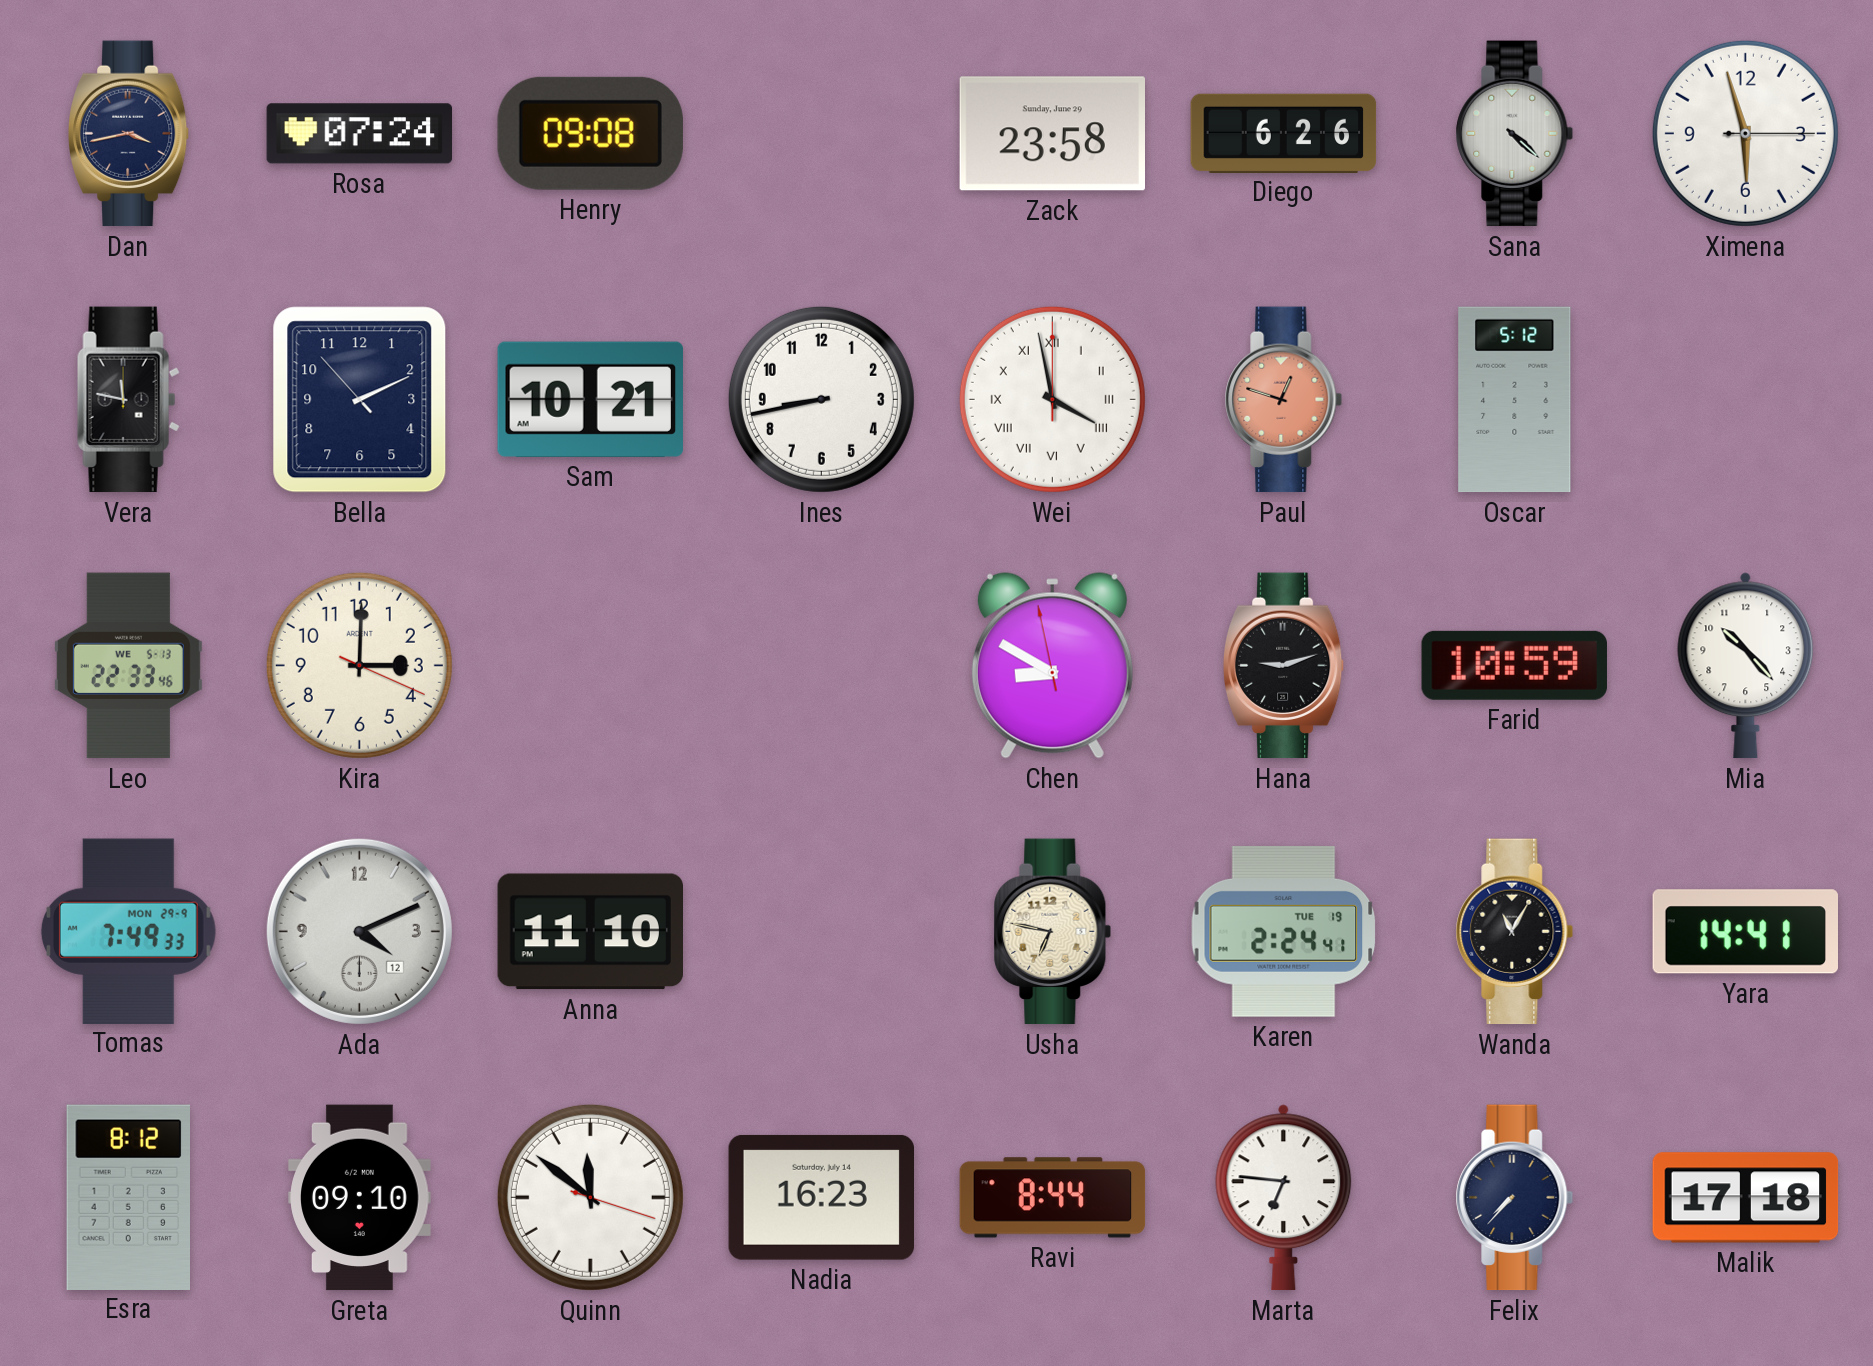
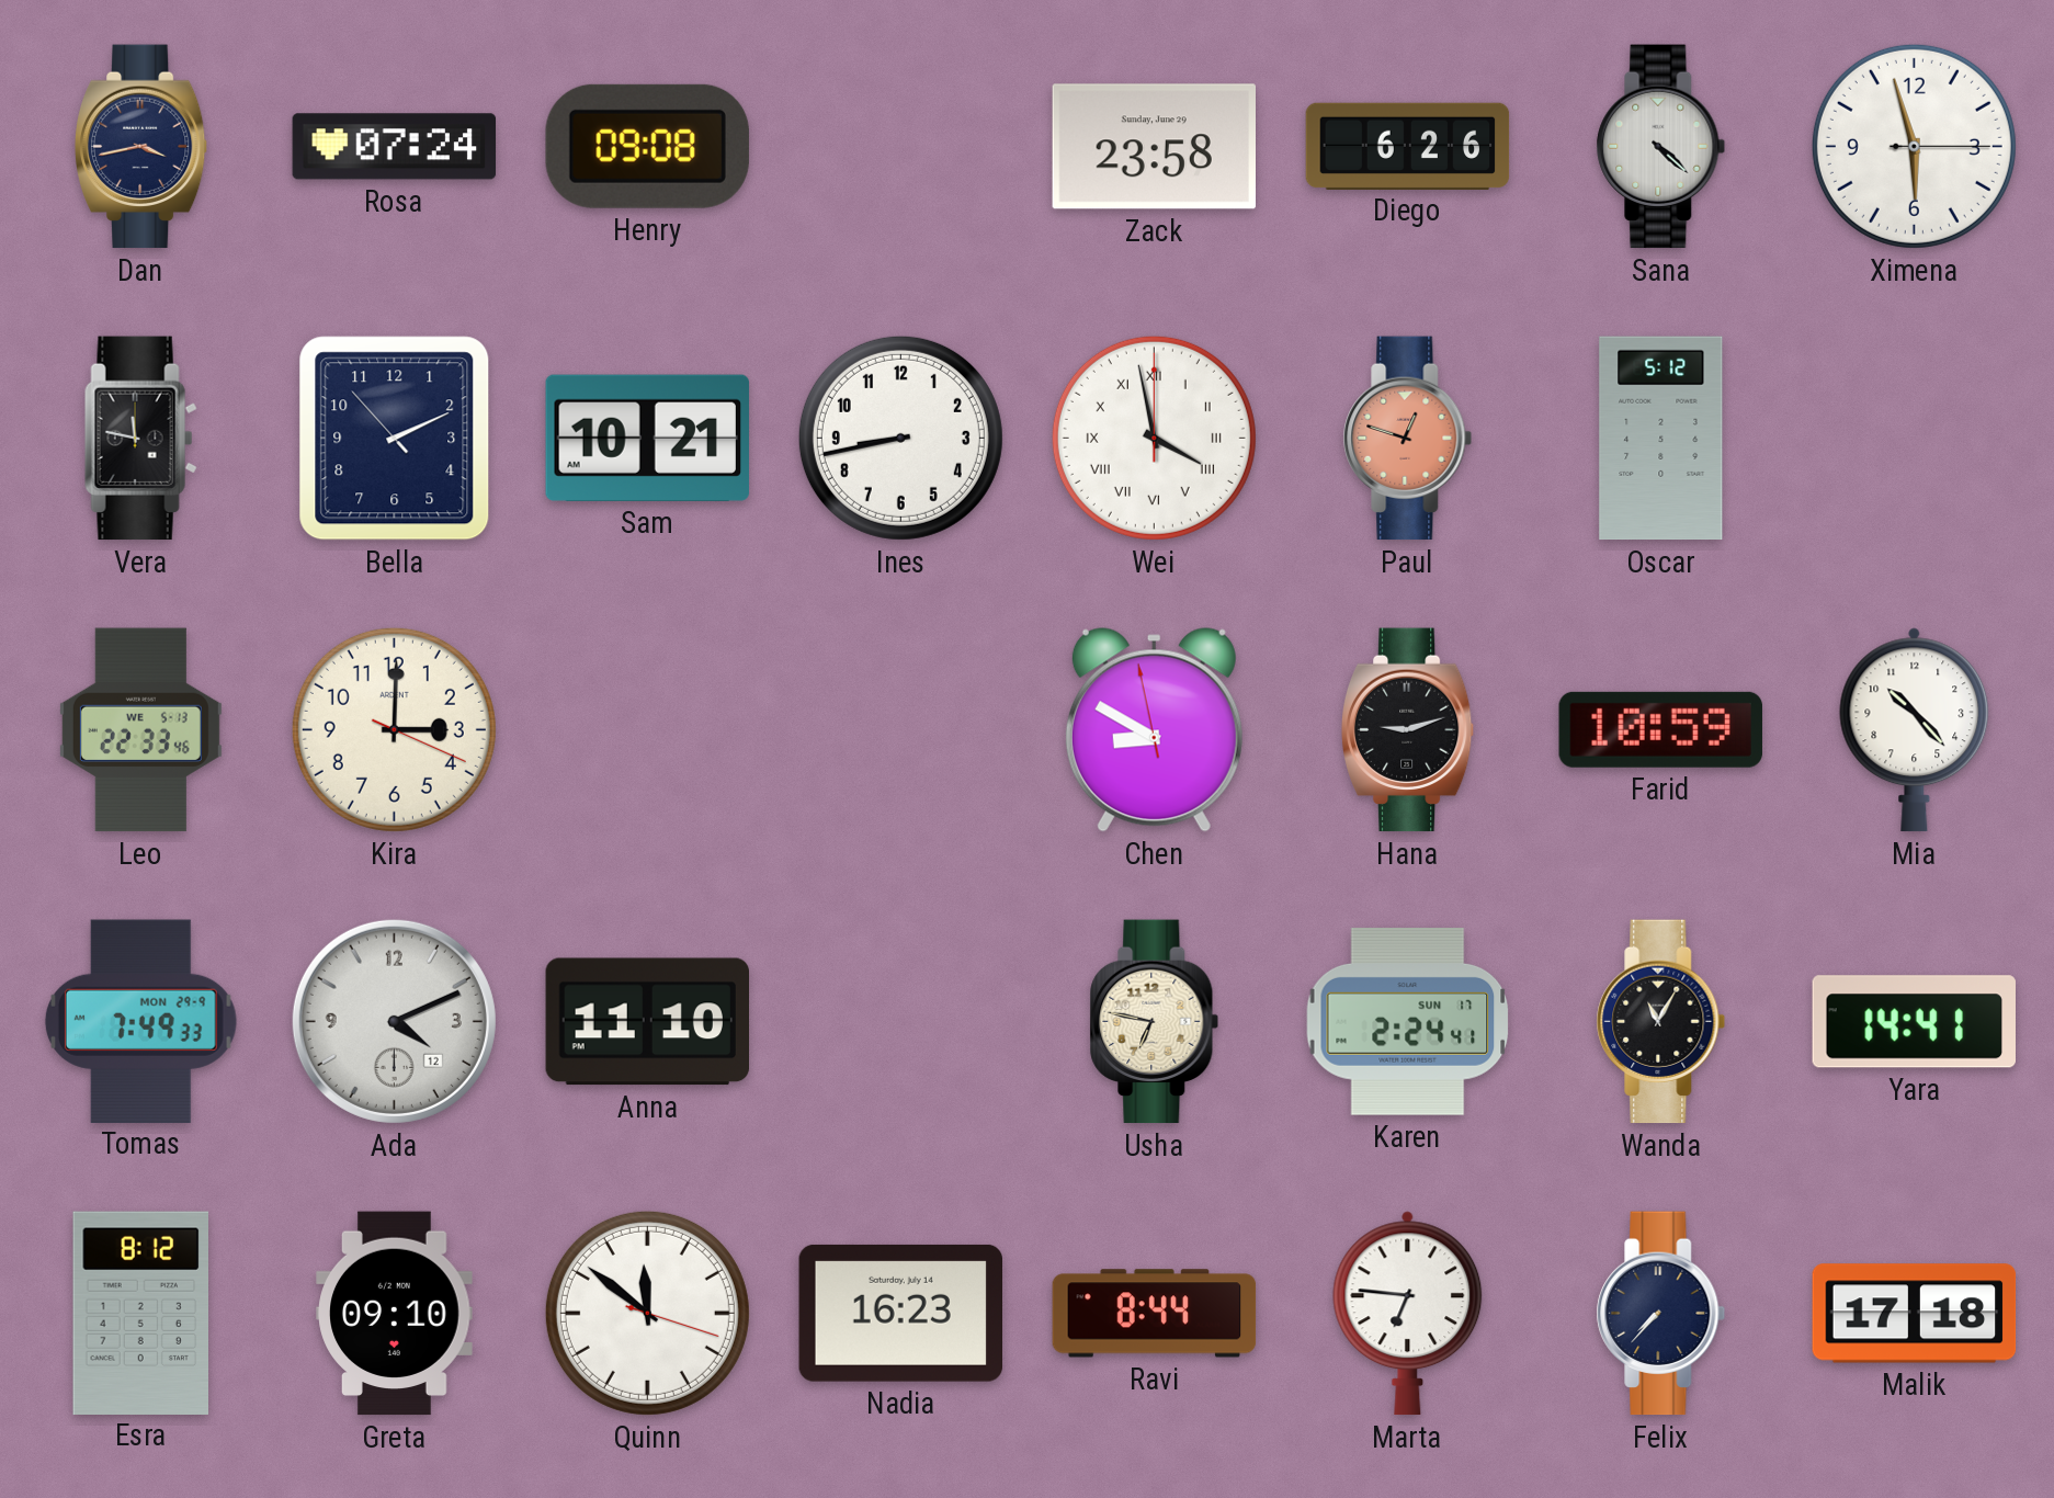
Karen date: TUE 19 -> SUN 17 (1408, 1022)
